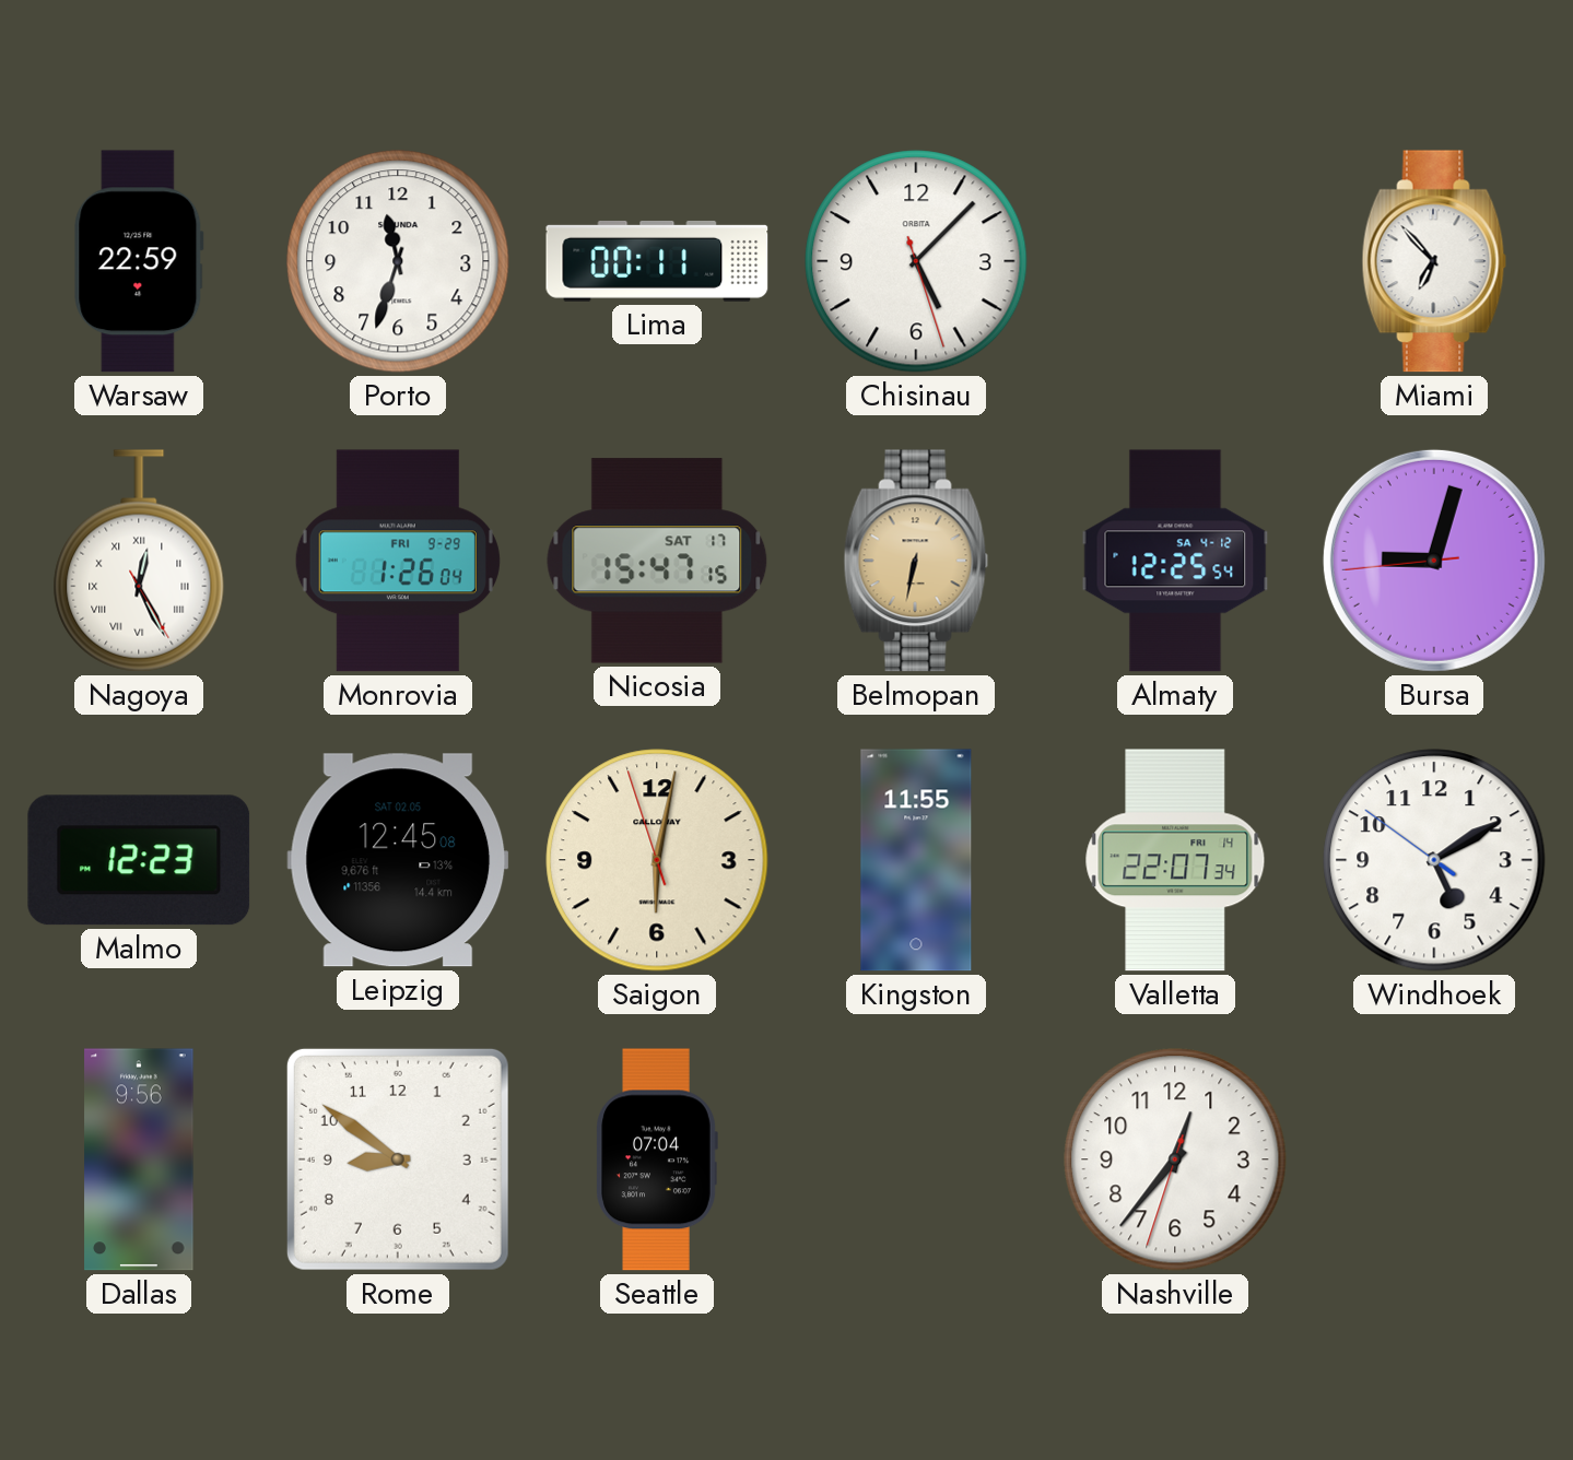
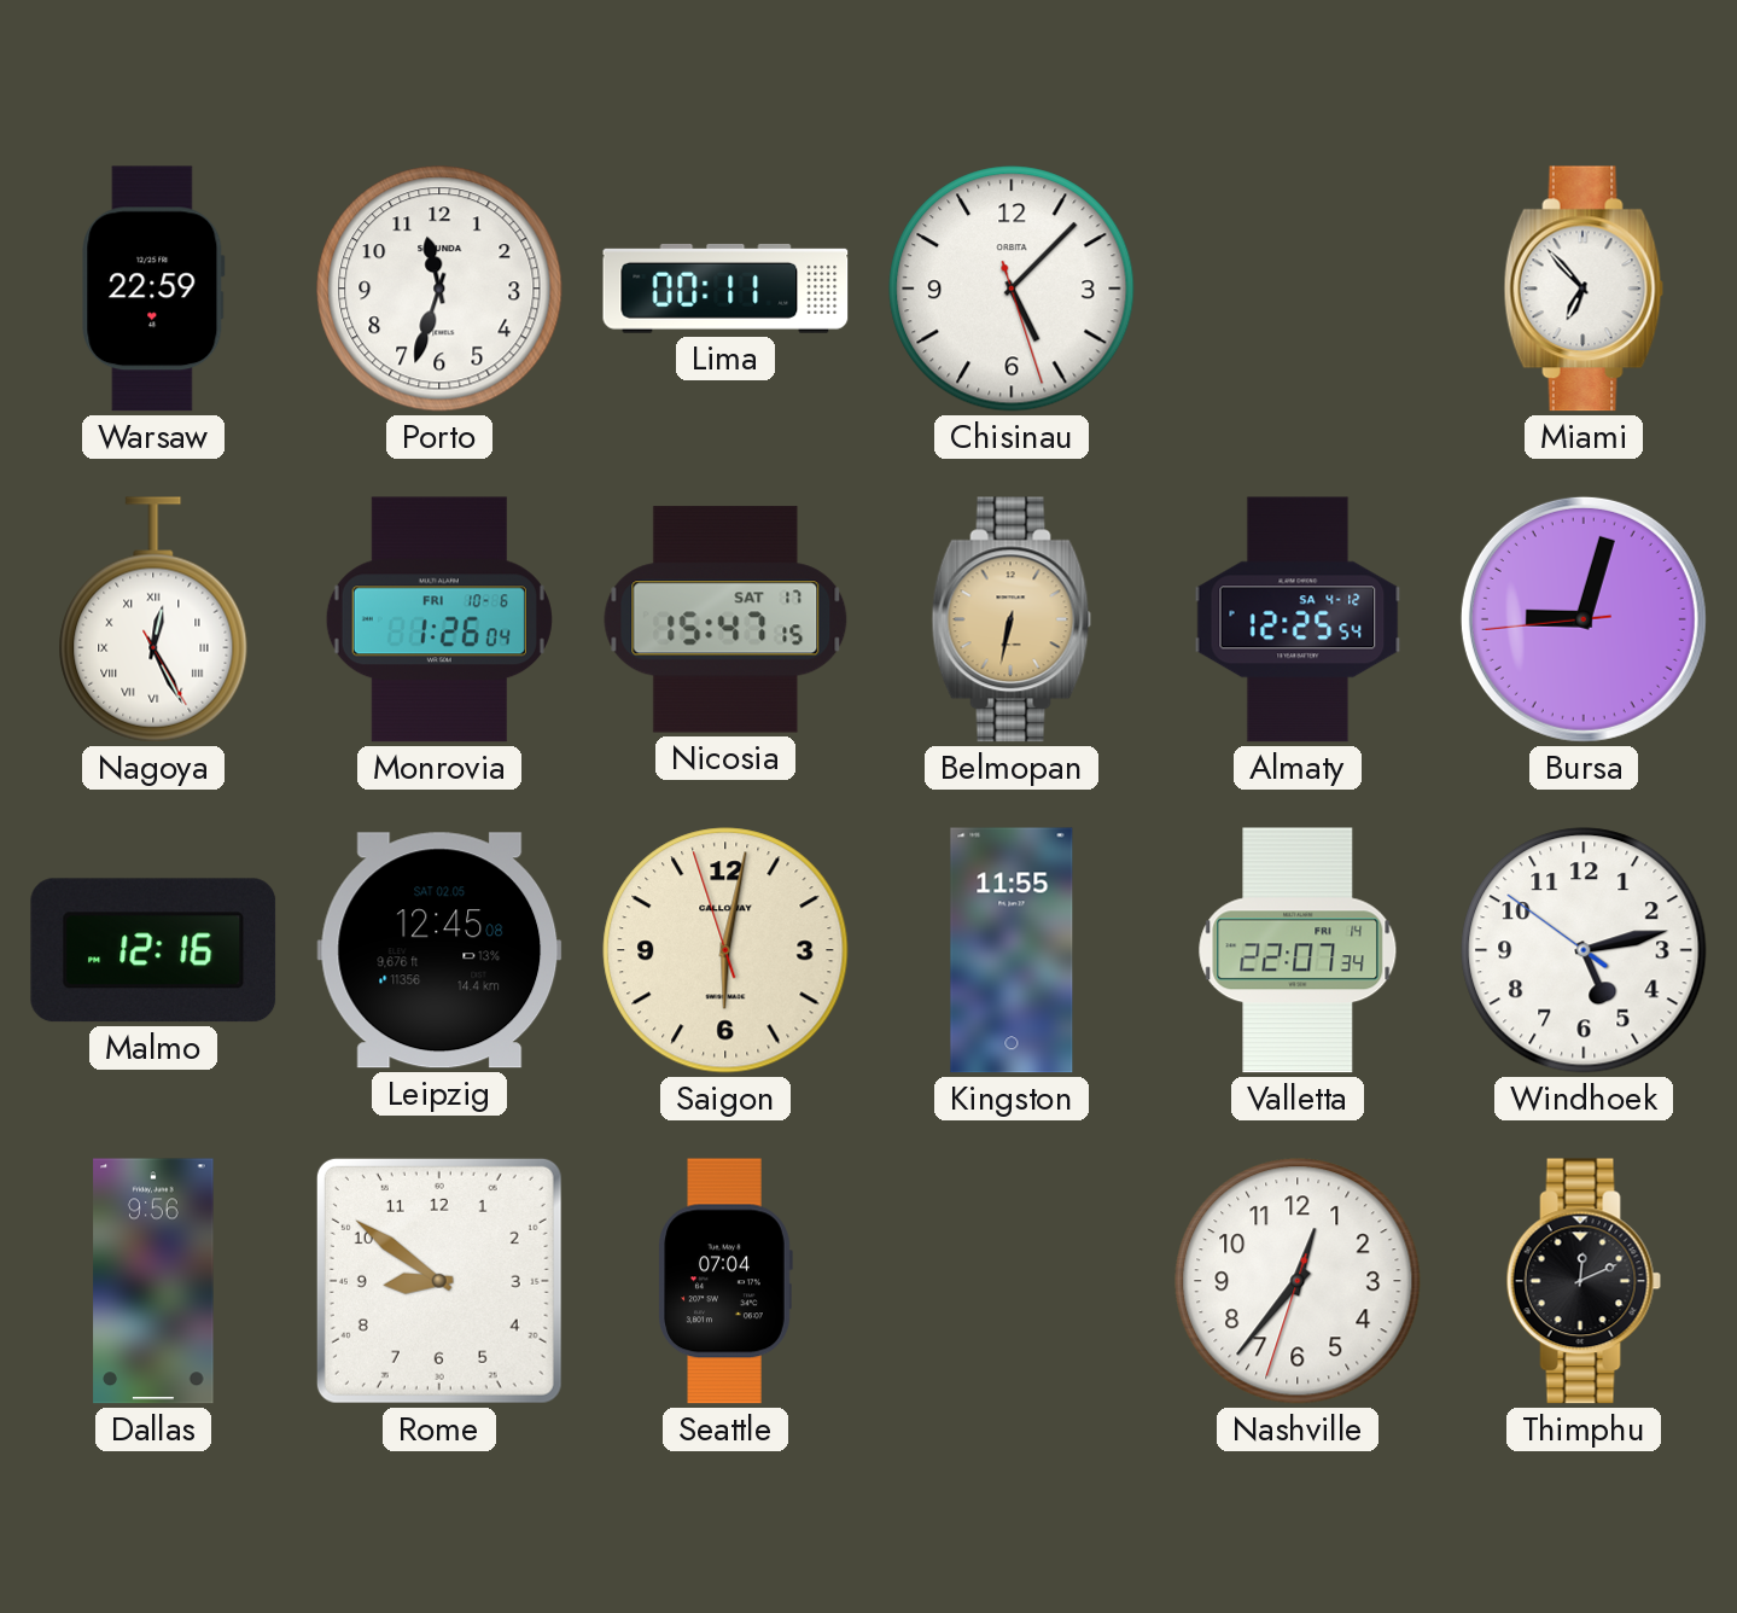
Monrovia date: FRI 9-29 -> FRI 10-6 (439, 619)
Malmo: 12:23 -> 12:16 (153, 950)
Windhoek: 5:09 -> 5:12 (1584, 950)
Thimphu: none -> 12:11 (1584, 1281)
